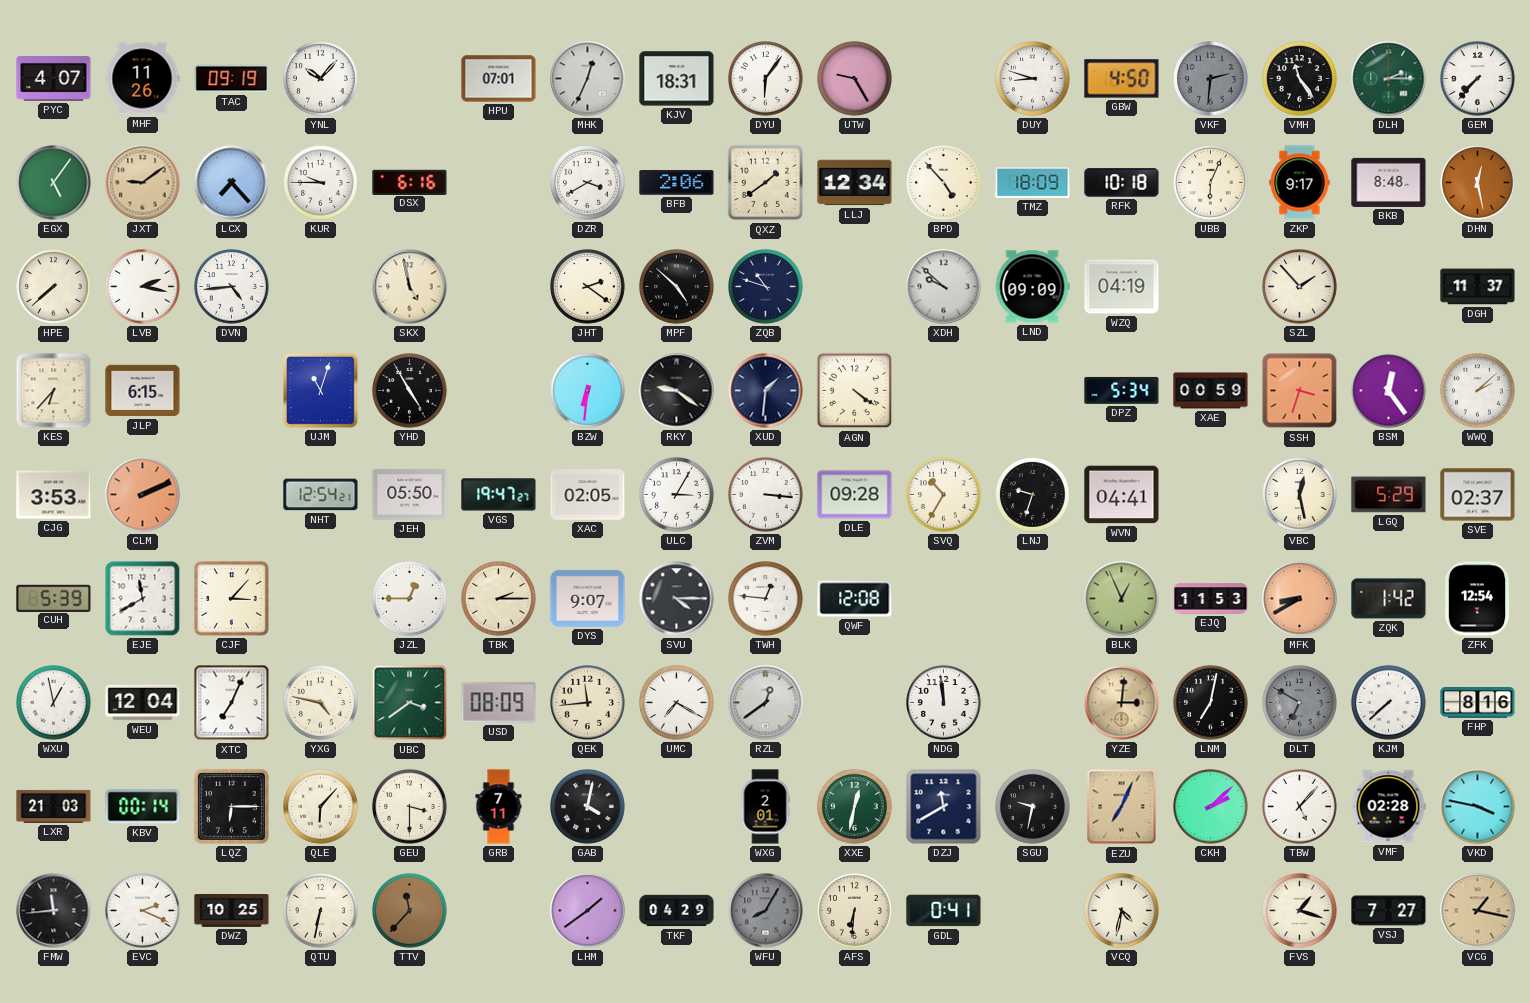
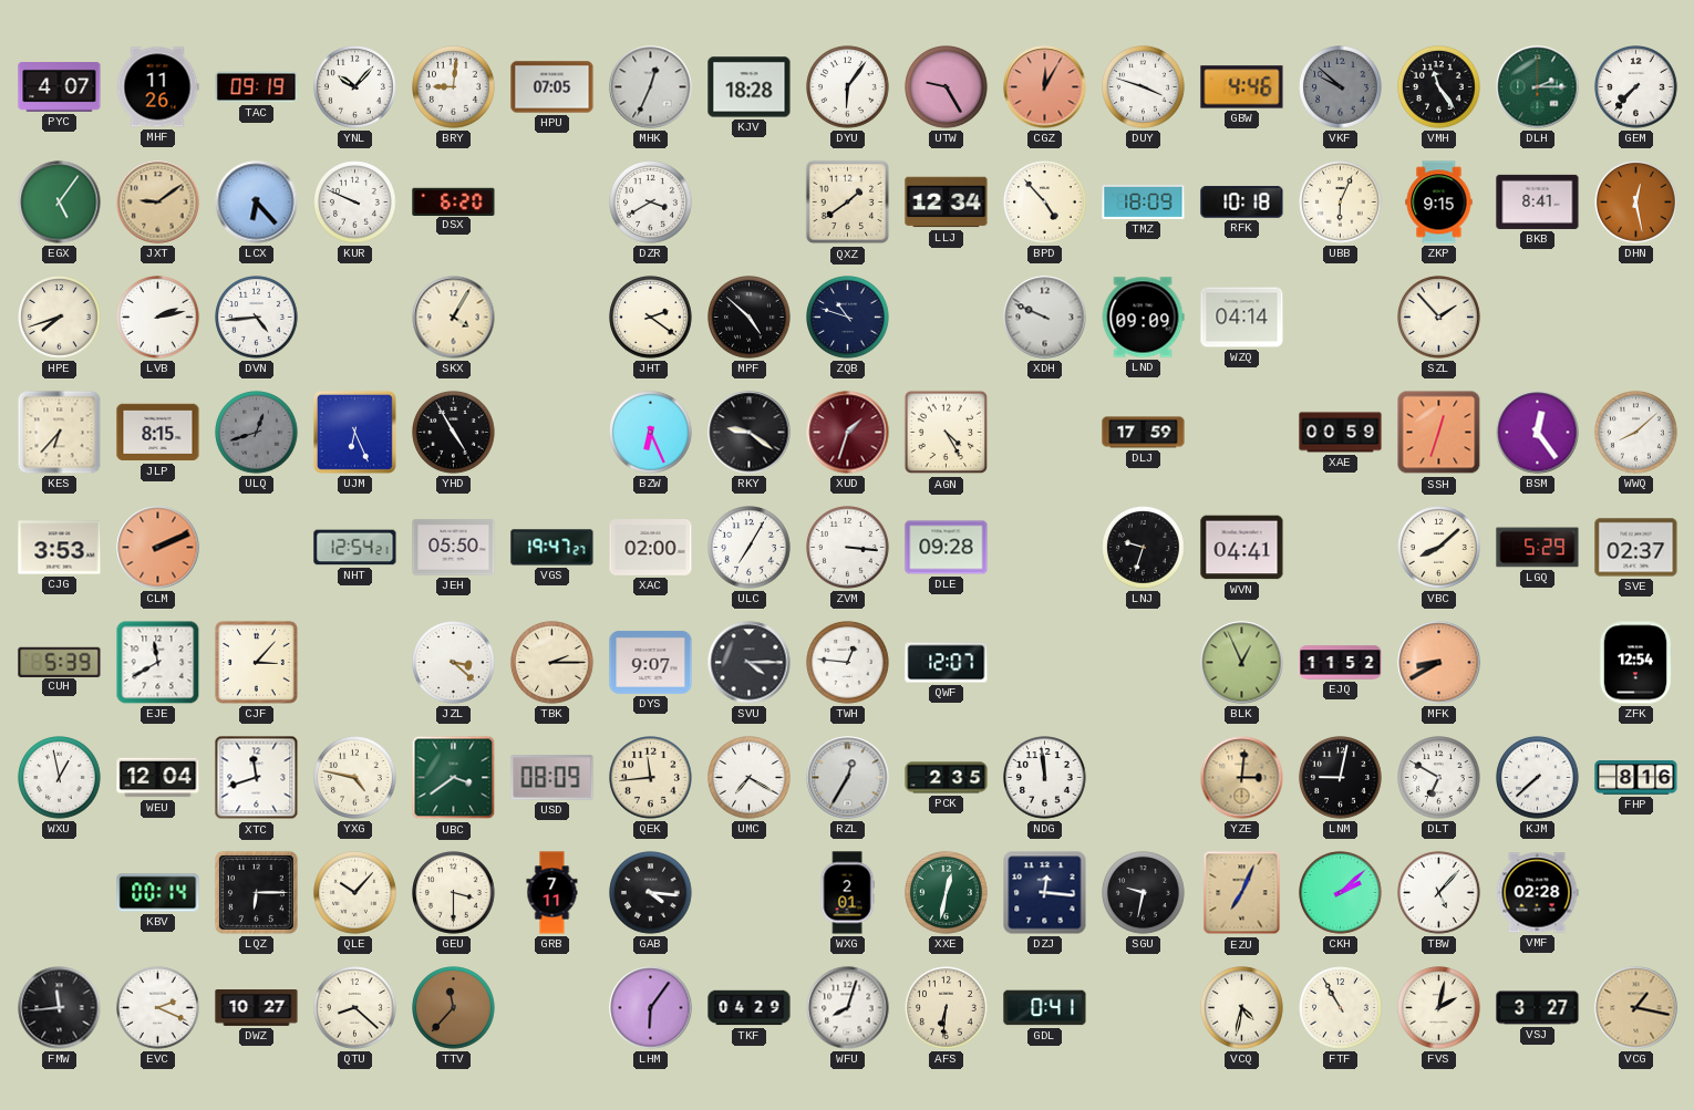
BRY: none -> 9:01 (454, 87)
HPU: 07:01 -> 07:05 (552, 87)
KJV: 18:31 -> 18:28 (750, 87)
CGZ: none -> 12:05 (1045, 87)
DUY: 8:48 -> 3:48 (1144, 87)
GBW: 4:50 -> 4:46 (1242, 87)
VKF: 2:31 -> 9:52 (1341, 87)
LCX: 7:23 -> 6:23 (257, 203)
KUR: 9:45 -> 9:49 (355, 203)
DSX: 6:16 -> 6:20 (454, 201)
BFB: 2:06 -> none (677, 183)
ZKP: 9:17 -> 9:15 (1439, 203)
BKB: 8:48 -> 8:41 (1538, 201)
HPE: 7:38 -> 7:42 (60, 318)
LVB: 2:17 -> 2:13 (158, 318)
SKX: 4:58 -> 4:05 (454, 318)
XDH: 9:52 -> 9:49 (1045, 318)
WZQ: 04:19 -> 04:14 (1242, 318)
DGH: 11:37 -> none (1478, 287)
JLP: 6:15 -> 8:15 (158, 433)
ULQ: none -> 12:42 (257, 433)
UJM: 11:03 -> 6:26 (354, 432)
BZW: 6:31 -> 6:26 (651, 433)
XUD: 1:31 -> 1:33 (848, 433)
XUD dial: navy -> burgundy (848, 433)
AGN: 4:21 -> 4:25 (947, 433)
DLJ: none -> 17:59 (1144, 433)
DPZ: 5:34 -> none (1122, 390)
SSH: 3:33 -> 12:33 (1439, 433)
WWQ: 2:08 -> 8:08 (1636, 433)
XAC: 02:05 -> 02:00 (651, 548)
ULC: 3:05 -> 7:05 (750, 548)
SVQ: 10:35 -> none (944, 495)
VBC: 12:28 -> 8:08 (1439, 548)
JZL: 12:45 -> 3:22 (454, 663)
QWF: 12:08 -> 12:07 (947, 663)
EJQ: 11:53 -> 11:52 (1341, 663)
ZQK: 1:42 -> none (1389, 599)
XTC: 7:04 -> 11:42 (257, 778)
RZL: 12:39 -> 12:35 (848, 778)
PCK: none -> 2:35 (947, 778)
LNM: 7:02 -> 9:02 (1341, 778)
DLT dial: grey -> white (1439, 778)
LXR: 21:03 -> none (54, 806)
QLE: 6:07 -> 10:07 (355, 893)
GAB: 4:02 -> 4:16 (651, 893)
DZJ: 11:40 -> 12:16 (1045, 893)
VKD: 3:47 -> none (1478, 807)
DWZ: 10:25 -> 10:27 (257, 1008)
QTU: 6:32 -> 8:22 (355, 1008)
LHM: 1:39 -> 6:06 (651, 1008)
WFU: 8:05 -> 8:03 (848, 1008)
WFU dial: grey -> white (848, 1008)
FTF: none -> 10:55 (1341, 1008)
FVS: 1:18 -> 2:02 (1439, 1008)
VSJ: 7:27 -> 3:27 (1538, 1008)
